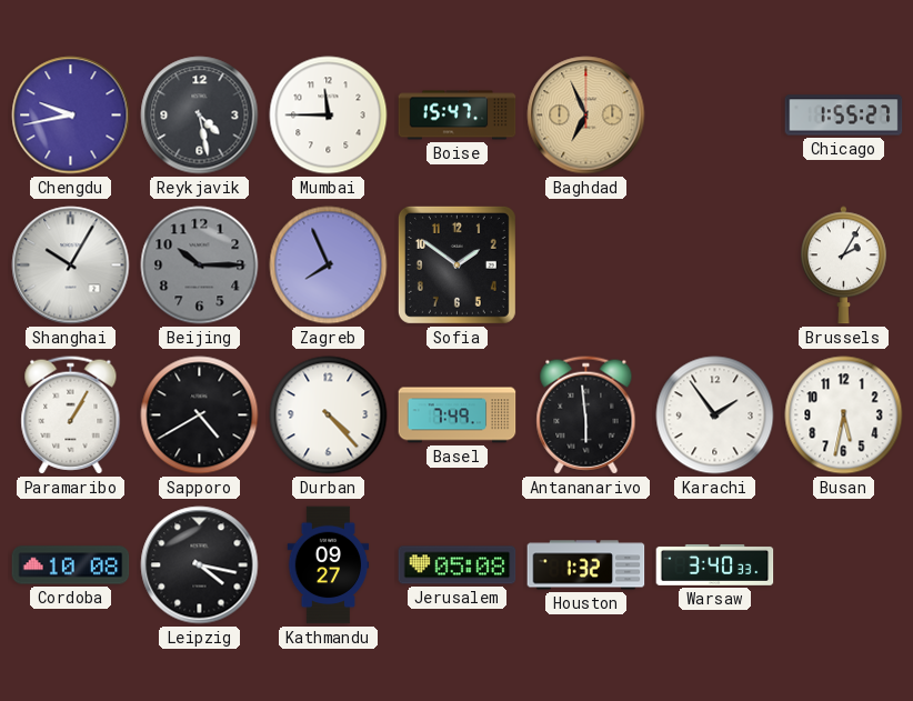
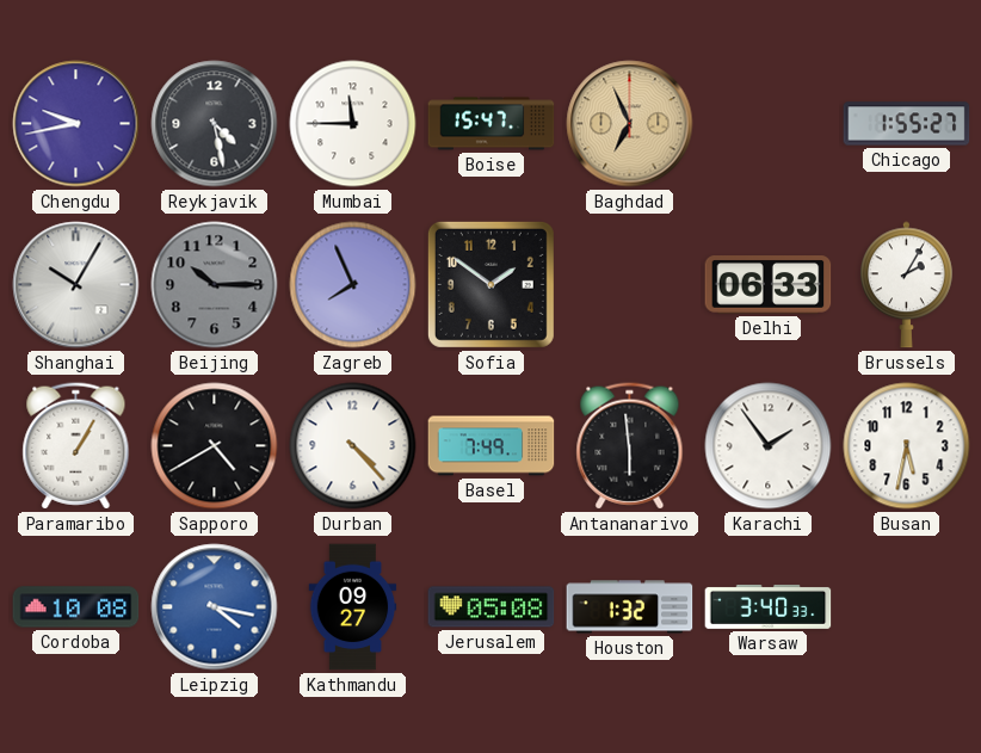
Delhi: none -> 06:33 (769, 285)
Leipzig dial: black -> blue (215, 607)
